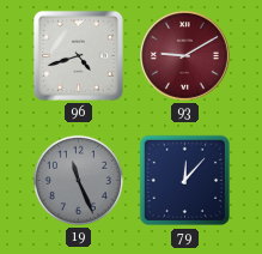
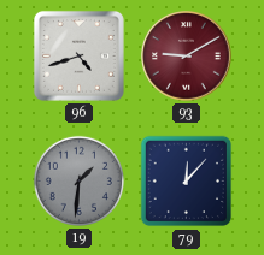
19: 11:26 -> 1:31 (78, 180)
